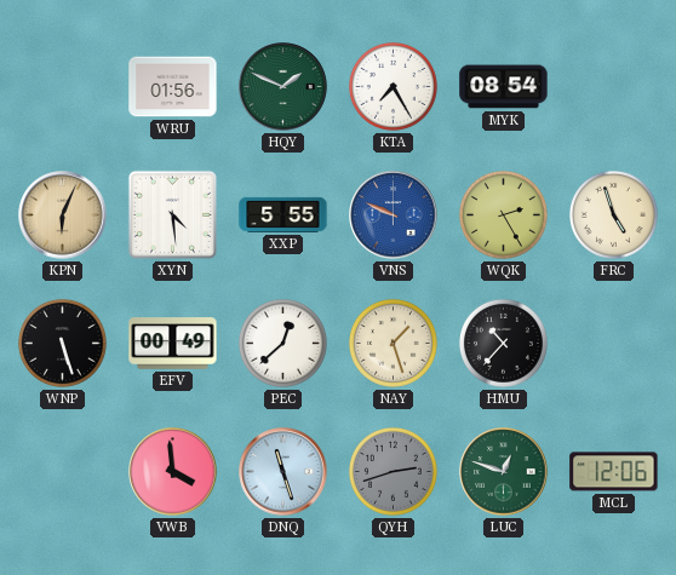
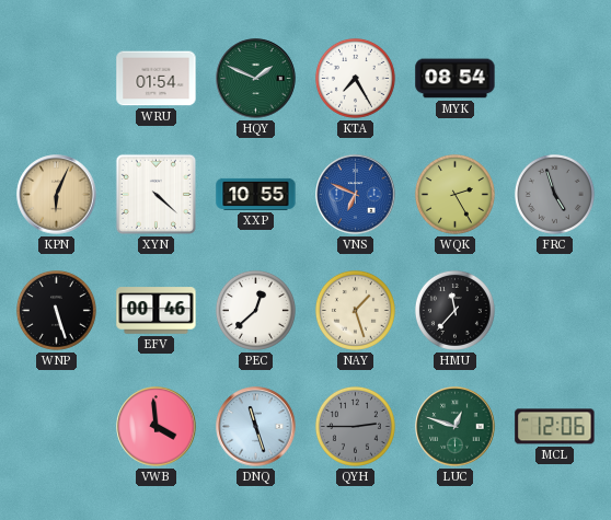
WRU: 01:56 -> 01:54 (157, 79)
XYN: 4:29 -> 4:22 (155, 194)
XXP: 5:55 -> 10:55 (256, 194)
VNS: 9:49 -> 6:49 (356, 195)
FRC dial: cream -> grey (554, 194)
EFV: 00:49 -> 00:46 (157, 311)
HMU: 10:37 -> 11:37 (454, 310)
QYH: 2:42 -> 2:45 (355, 426)
